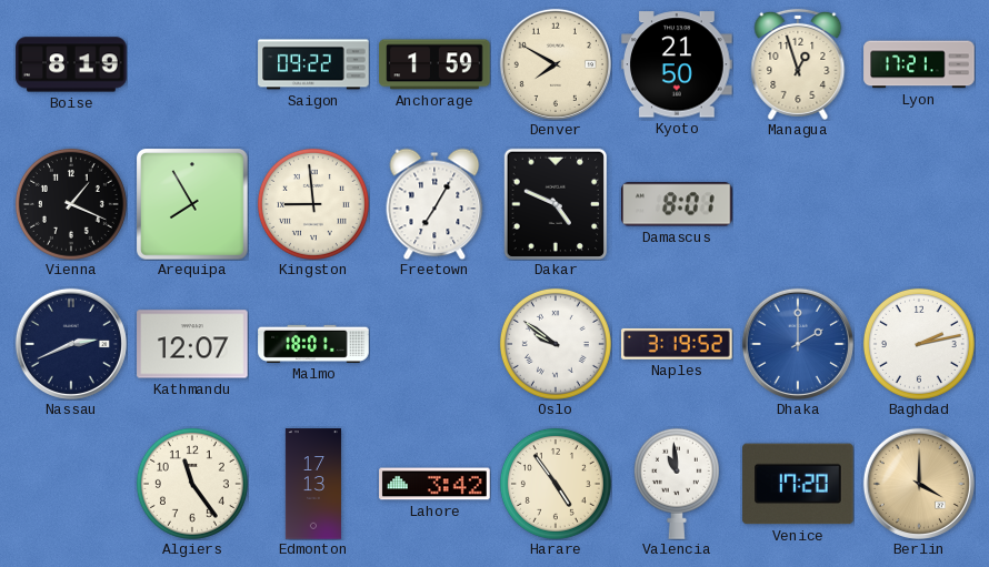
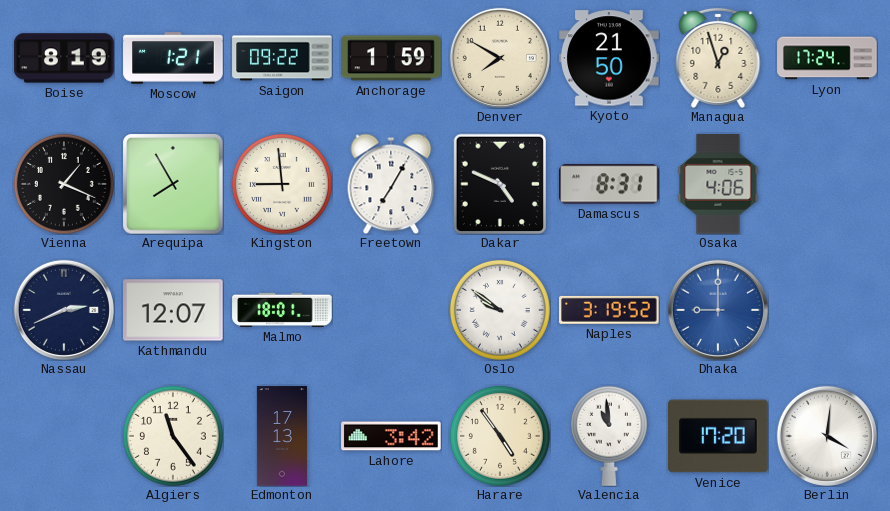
Moscow: none -> 1:21 (173, 58)
Lyon: 17:21 -> 17:24 (827, 58)
Damascus: 8:01 -> 8:31 (610, 184)
Osaka: none -> 4:06 (718, 184)
Dhaka: 2:00 -> 9:00 (718, 310)
Baghdad: 2:13 -> none (919, 344)
Berlin: 4:00 -> 4:01 (827, 436)
Berlin dial: champagne -> white (827, 436)
